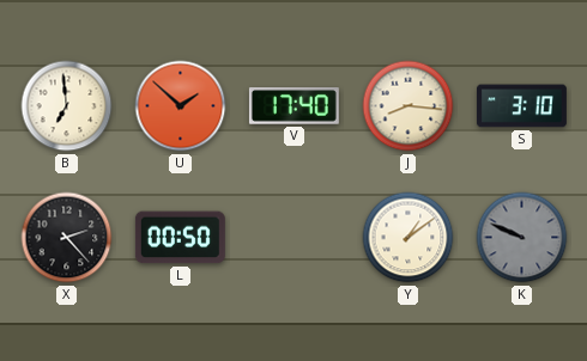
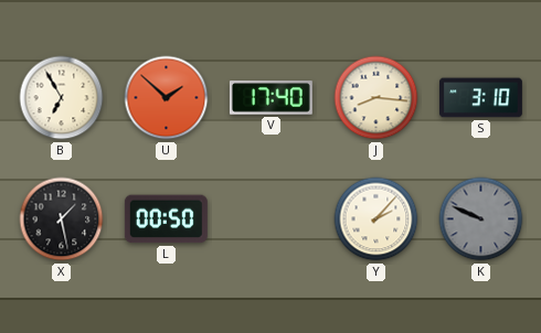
B: 6:59 -> 6:55 (62, 98)
X: 2:23 -> 1:28 (62, 219)
Y: 1:09 -> 2:07 (376, 219)
